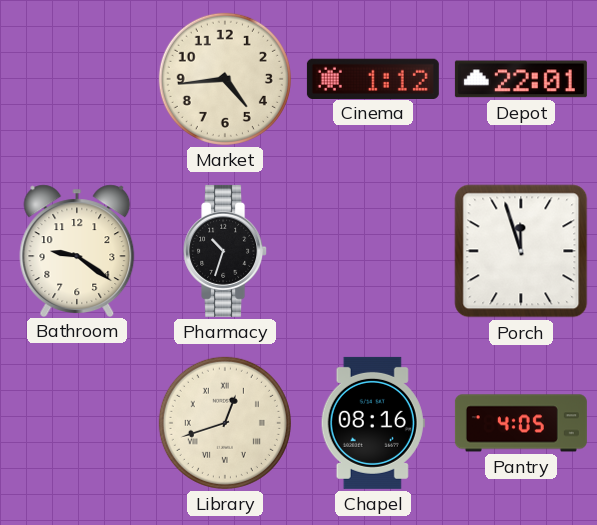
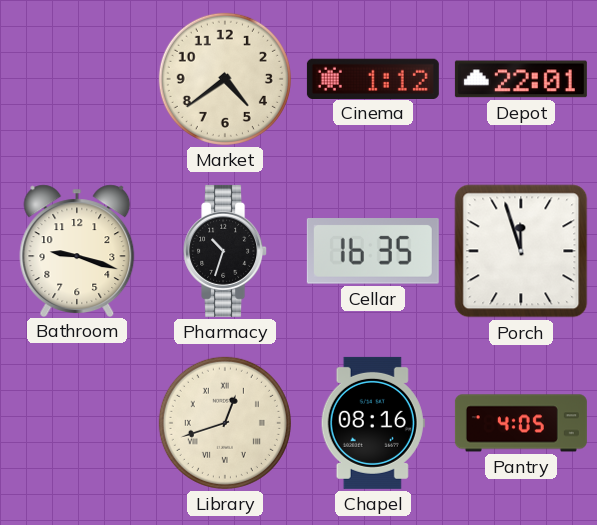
Market: 4:44 -> 4:39 (225, 79)
Bathroom: 9:21 -> 9:18 (77, 250)
Cellar: none -> 16:35 (373, 251)
